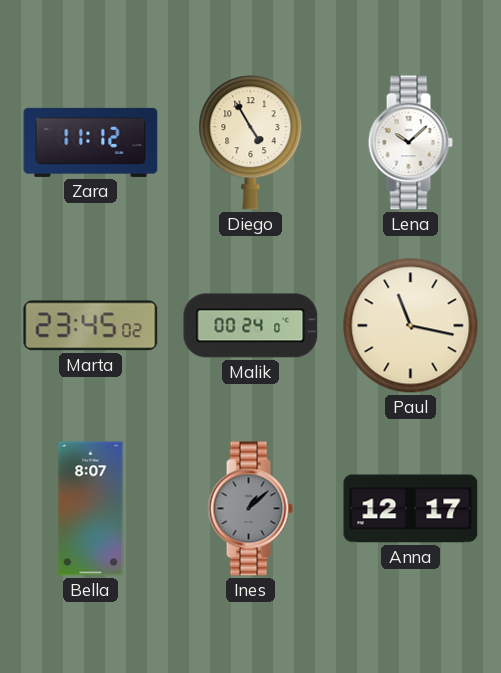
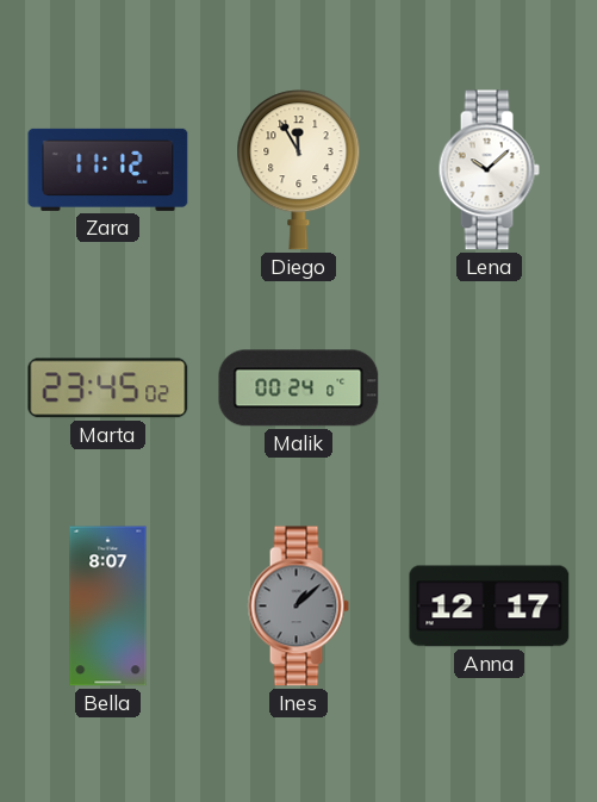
Diego: 4:55 -> 11:55 (299, 170)
Paul: 11:17 -> none (411, 326)
